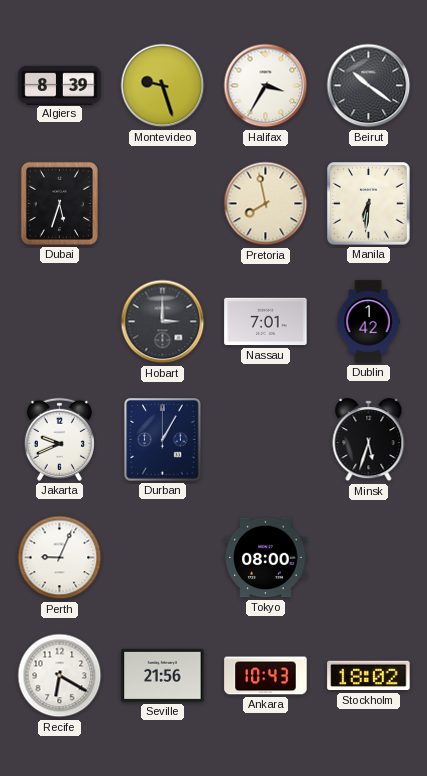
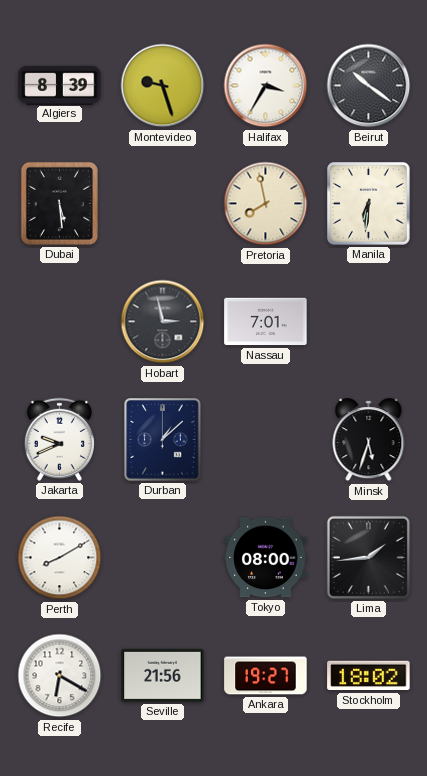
Dubai: 5:33 -> 5:29 (59, 203)
Hobart: 3:00 -> 2:58 (163, 322)
Dublin: 1:42 -> none (368, 322)
Durban: 1:05 -> 1:08 (163, 440)
Perth: 9:04 -> 8:10 (60, 558)
Lima: none -> 1:44 (368, 557)
Ankara: 10:43 -> 19:27 (266, 676)
